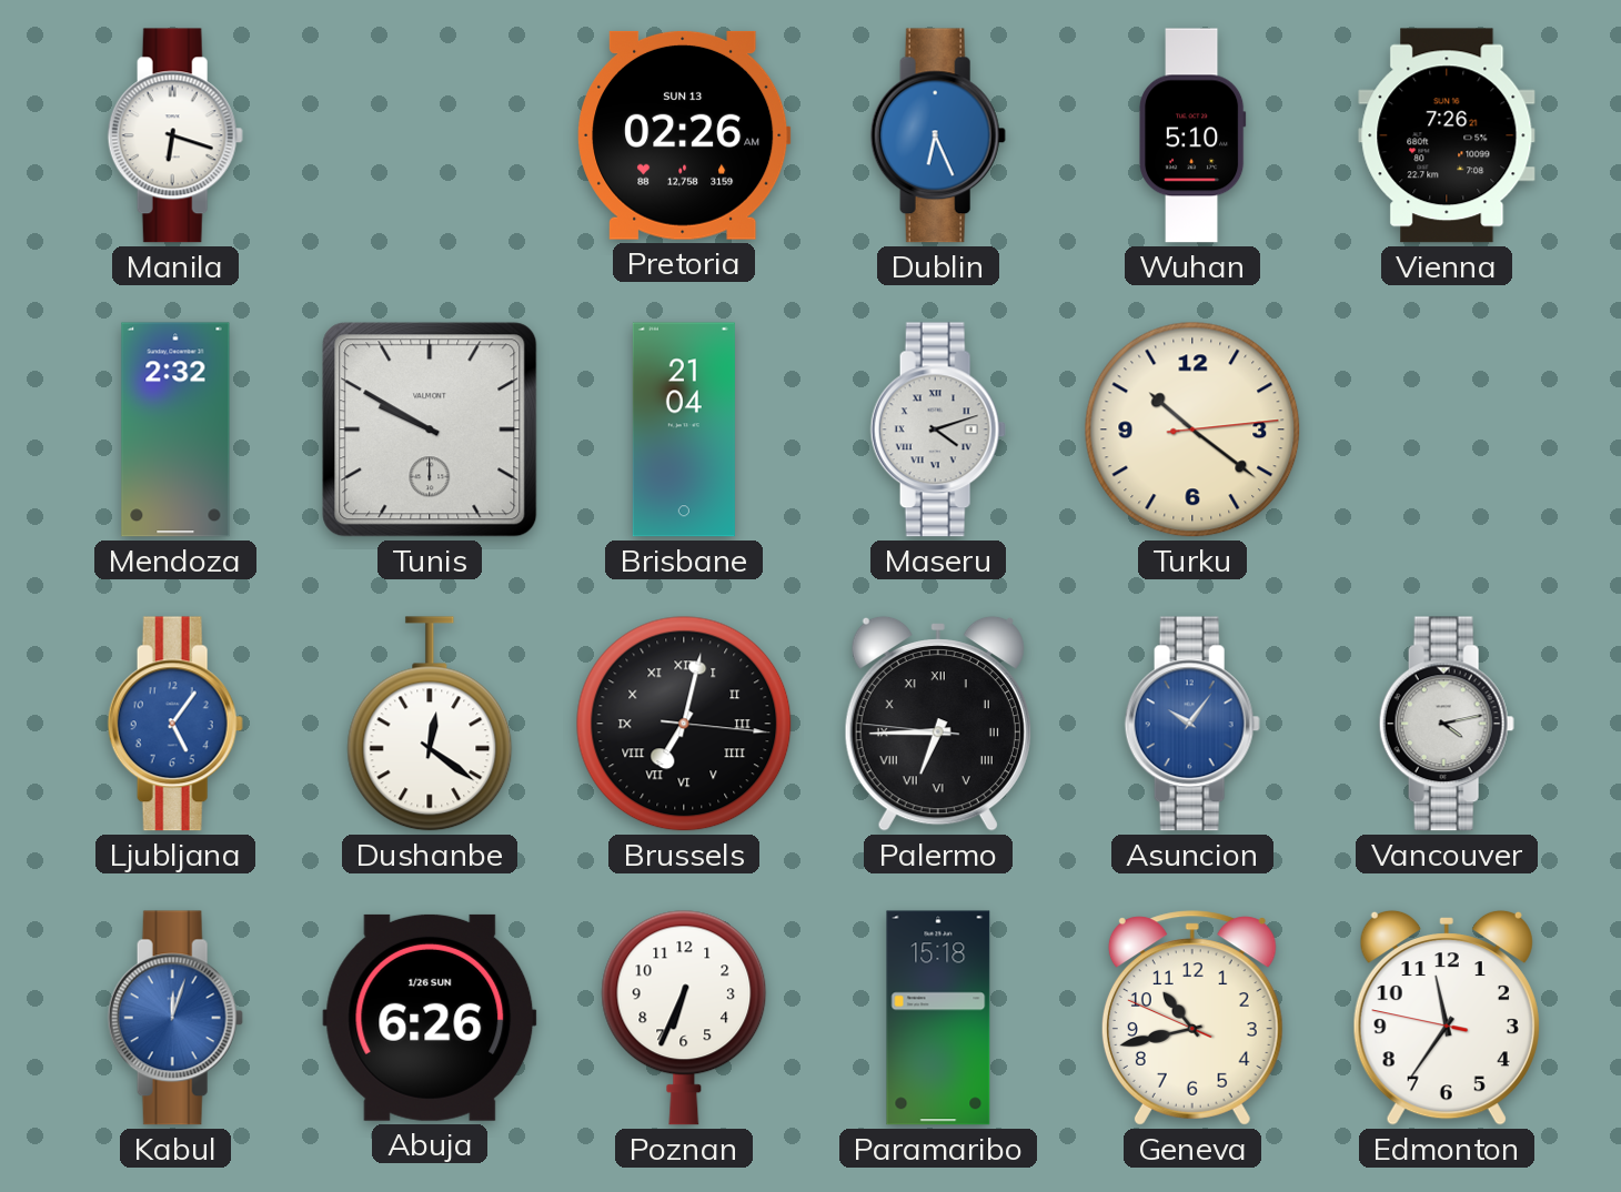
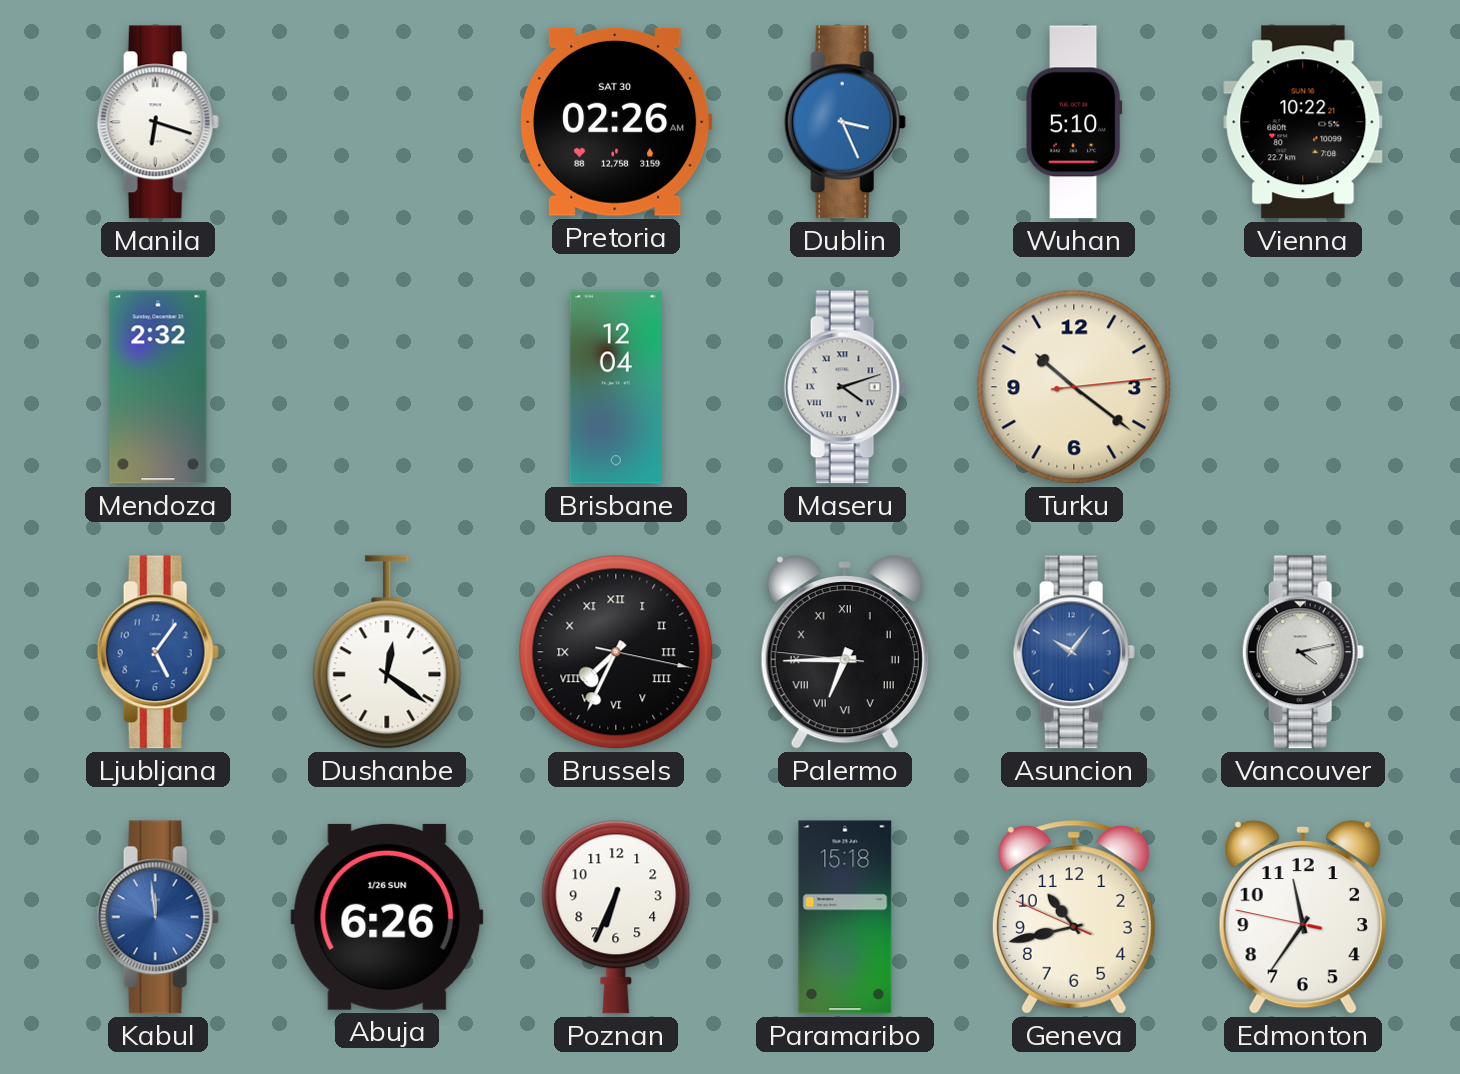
Pretoria date: SUN 13 -> SAT 30 (616, 122)
Dublin: 6:26 -> 3:26 (845, 122)
Vienna: 7:26 -> 10:22 (1303, 122)
Tunis: 9:50 -> none (430, 430)
Brisbane: 21:04 -> 12:04 (616, 387)
Brussels: 7:02 -> 7:34 (616, 652)
Kabul: 12:03 -> 11:59 (158, 917)
